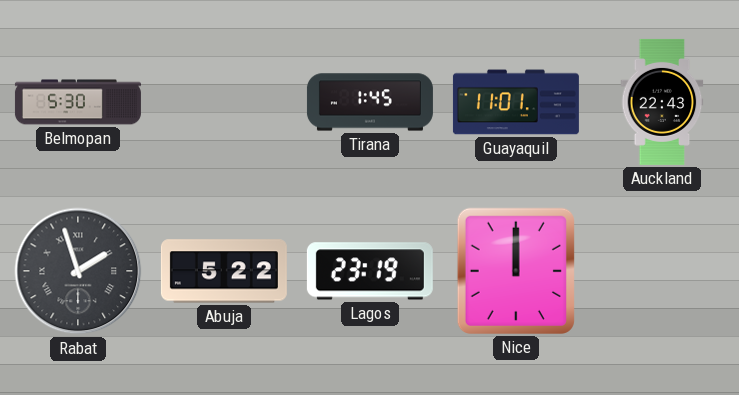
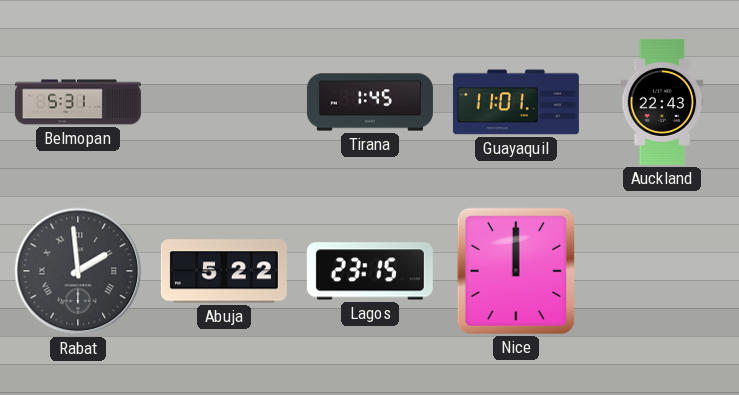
Belmopan: 5:30 -> 5:31 (78, 102)
Rabat: 1:57 -> 1:59 (78, 271)
Lagos: 23:19 -> 23:15 (370, 271)
